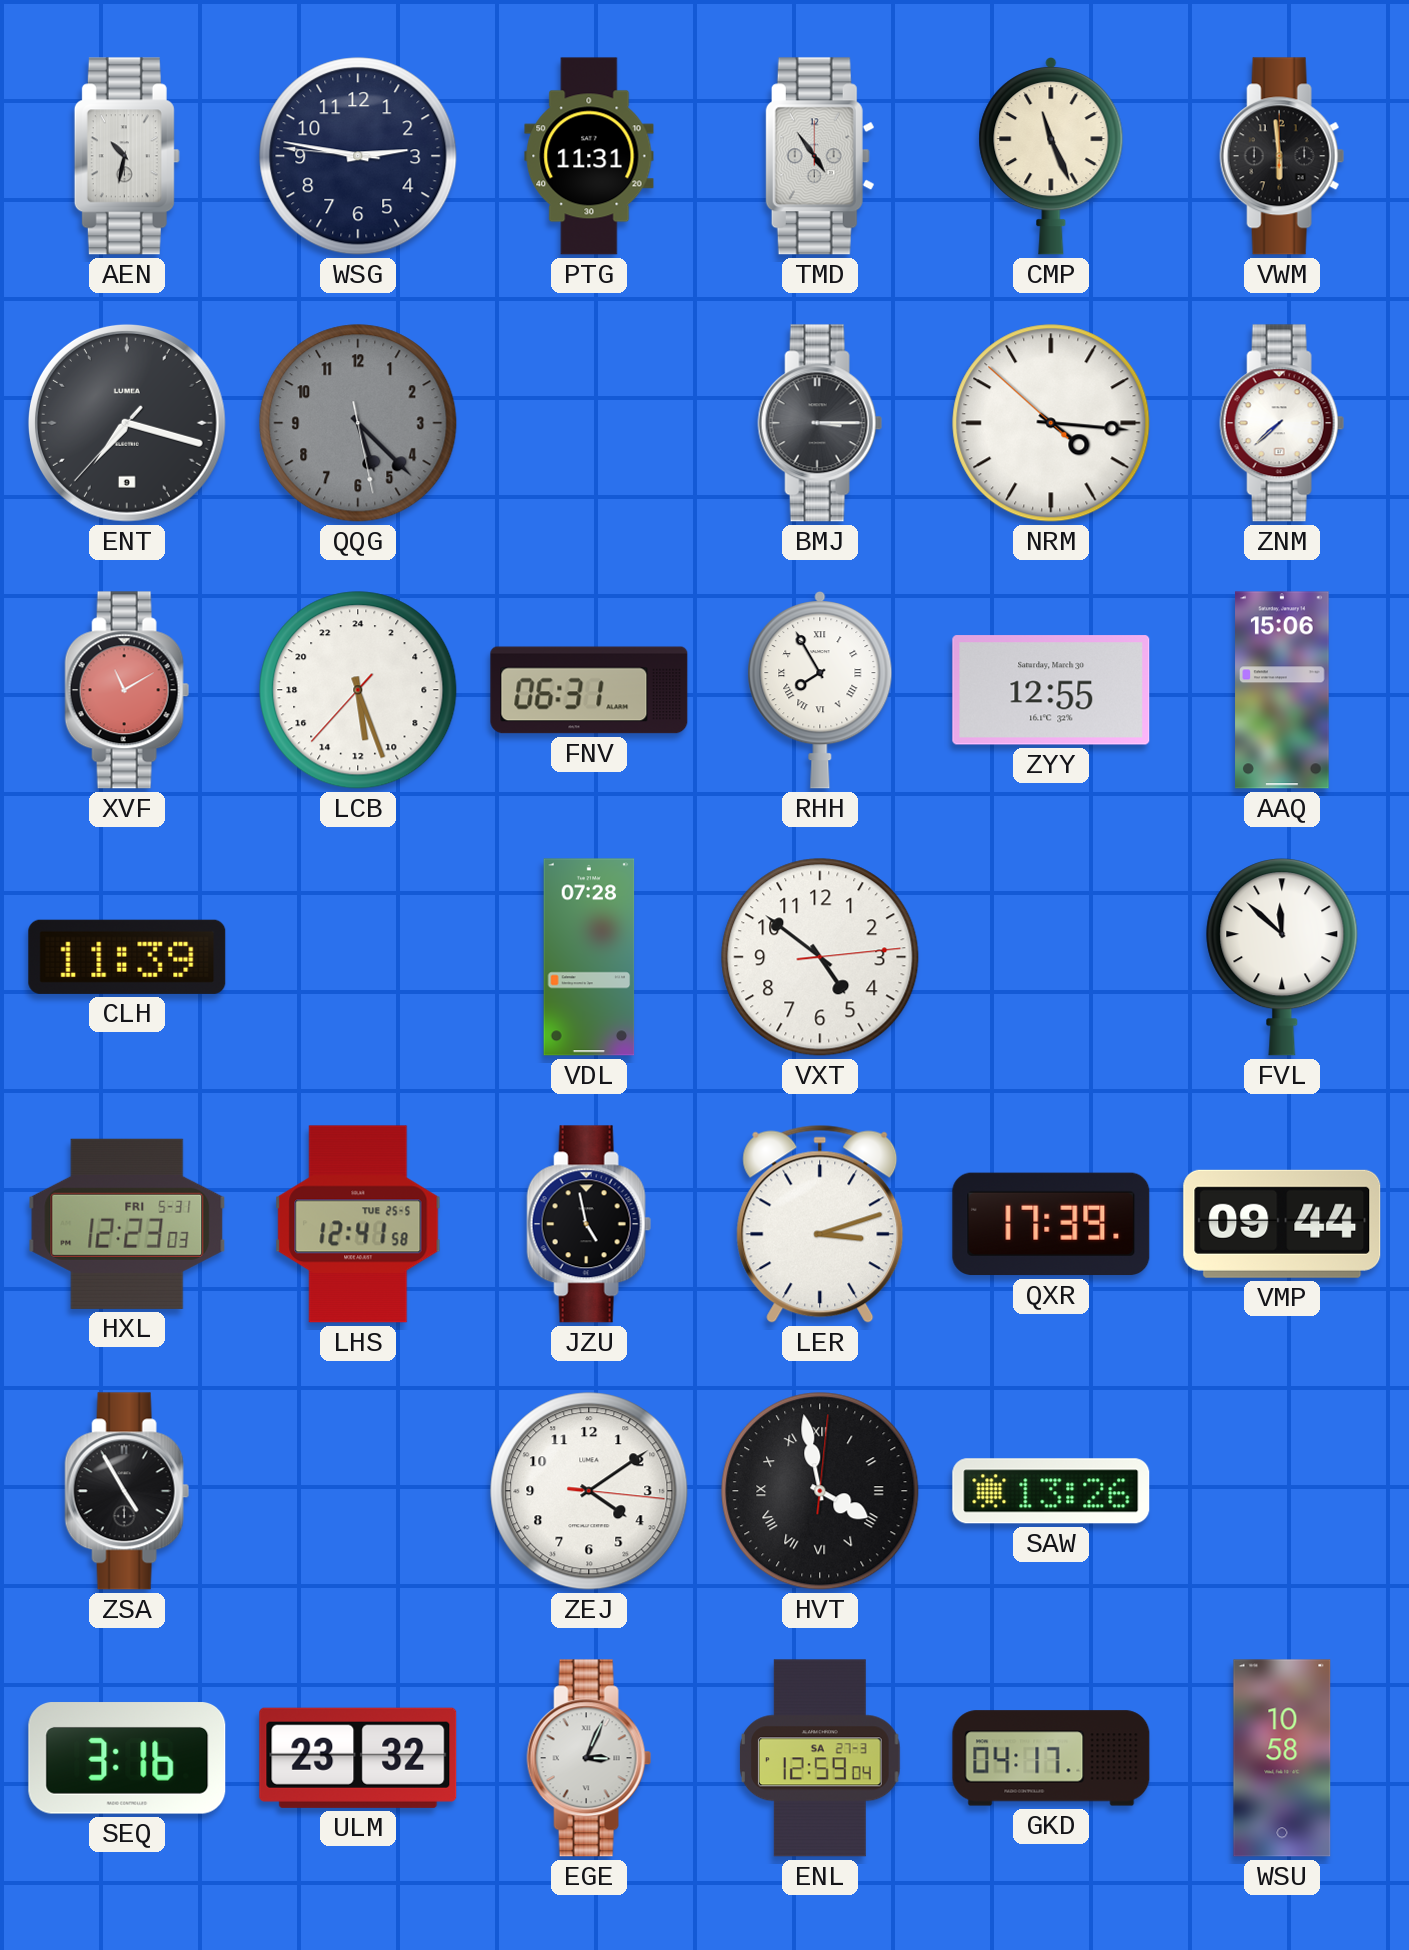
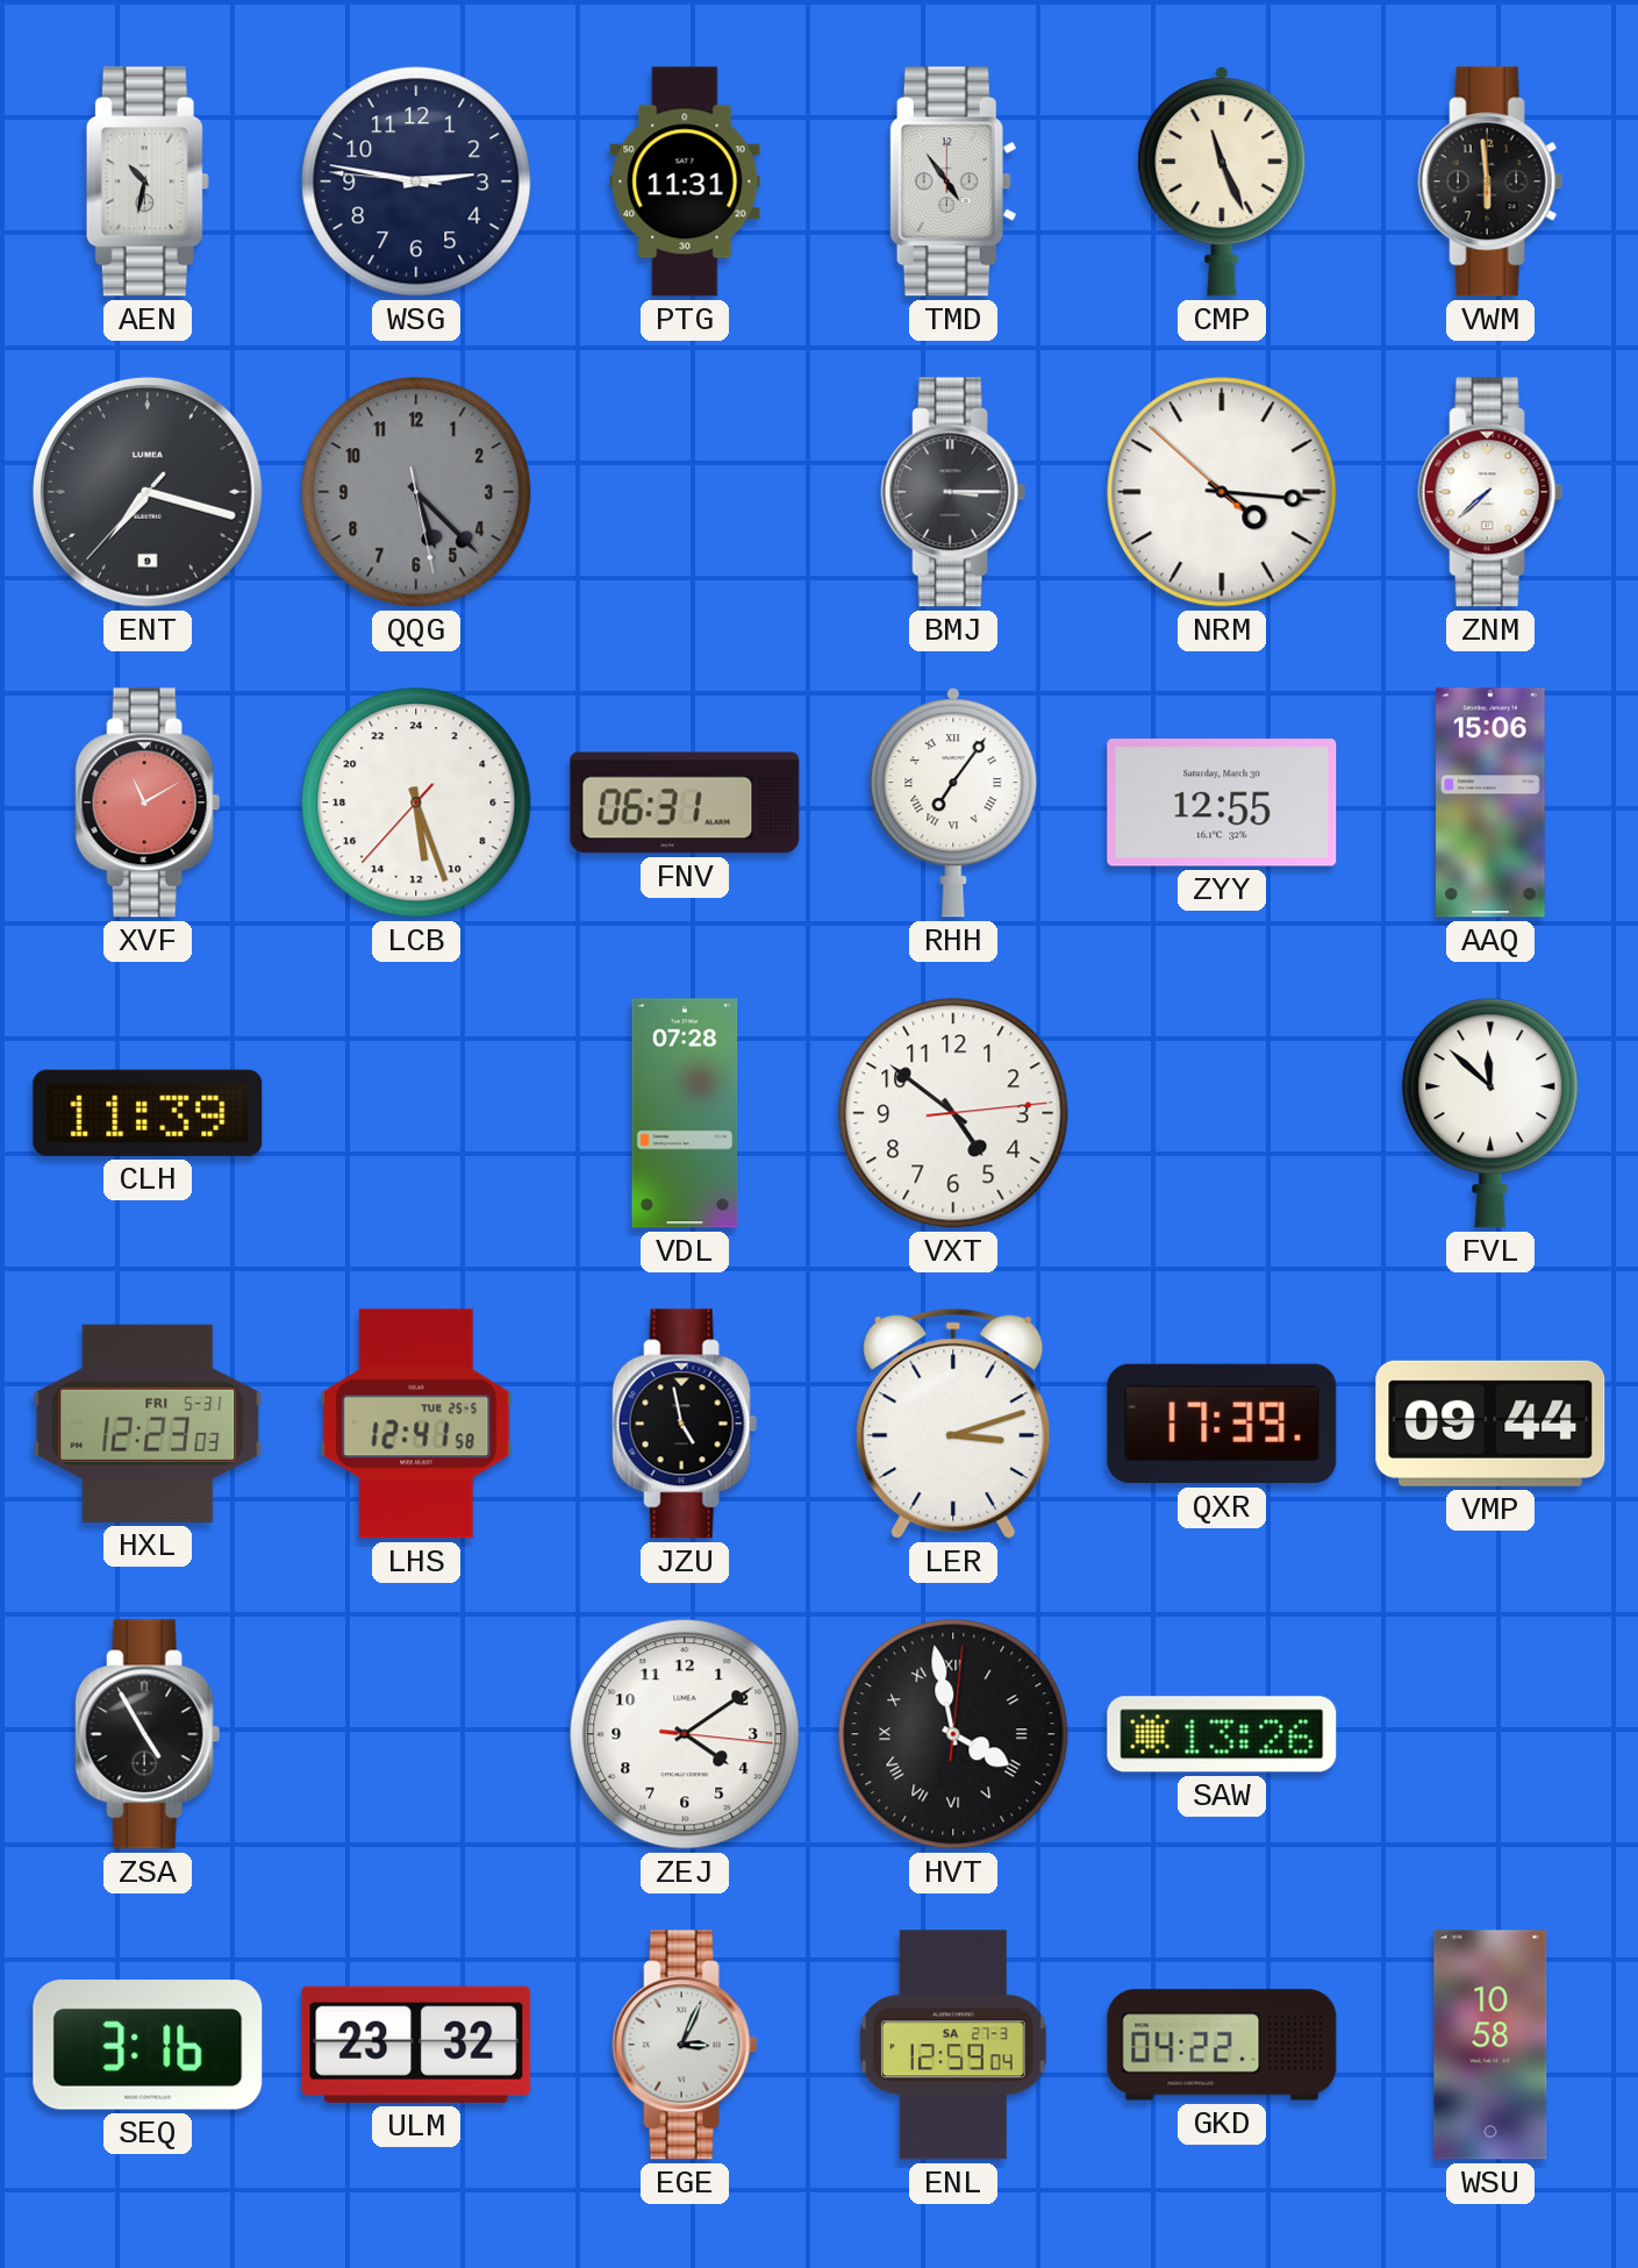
RHH: 7:55 -> 7:06 (953, 804)
GKD: 04:17 -> 04:22 (1222, 2045)
